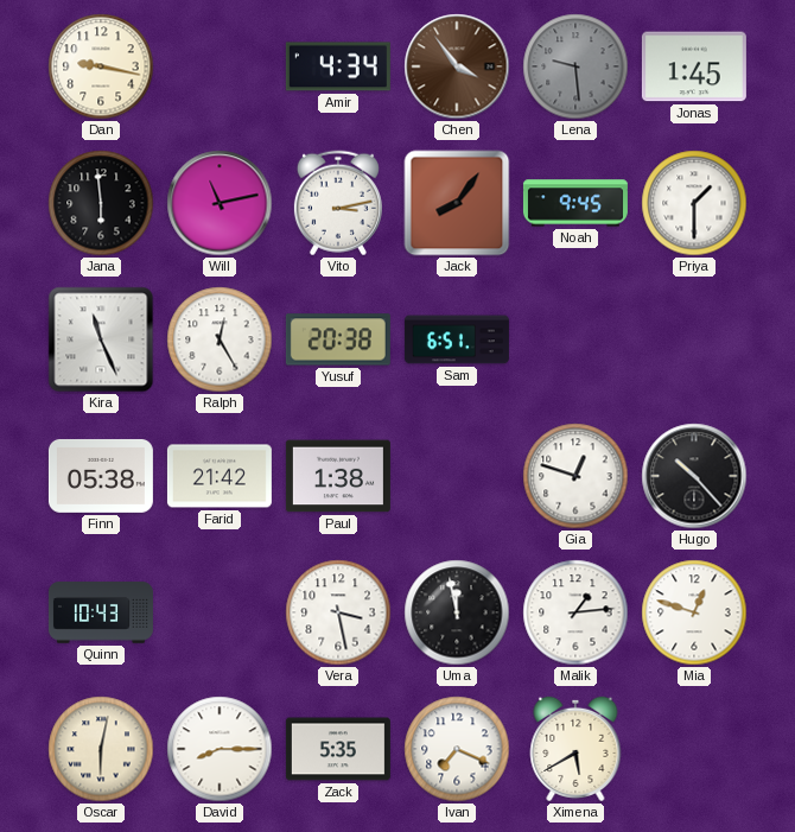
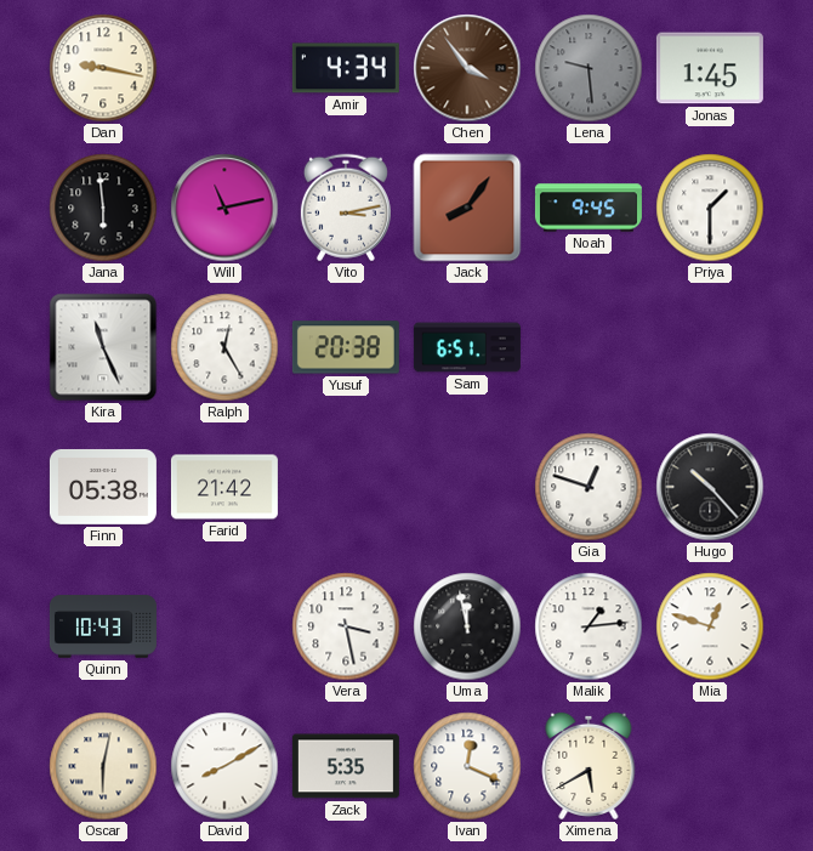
Paul: 1:38 -> none (338, 476)
David: 8:15 -> 8:10 (224, 766)
Ivan: 7:19 -> 12:19 (467, 766)
